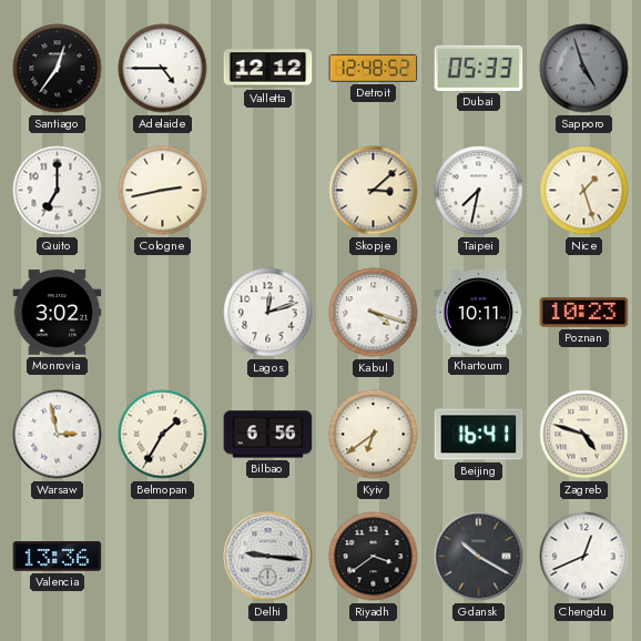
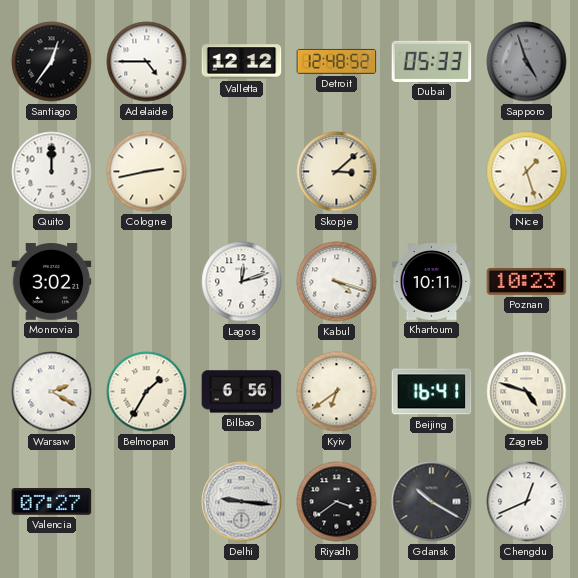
Quito: 7:00 -> 12:00 (52, 172)
Taipei: 7:32 -> none (479, 191)
Warsaw: 2:58 -> 2:20 (52, 392)
Valencia: 13:36 -> 07:27 (52, 502)
